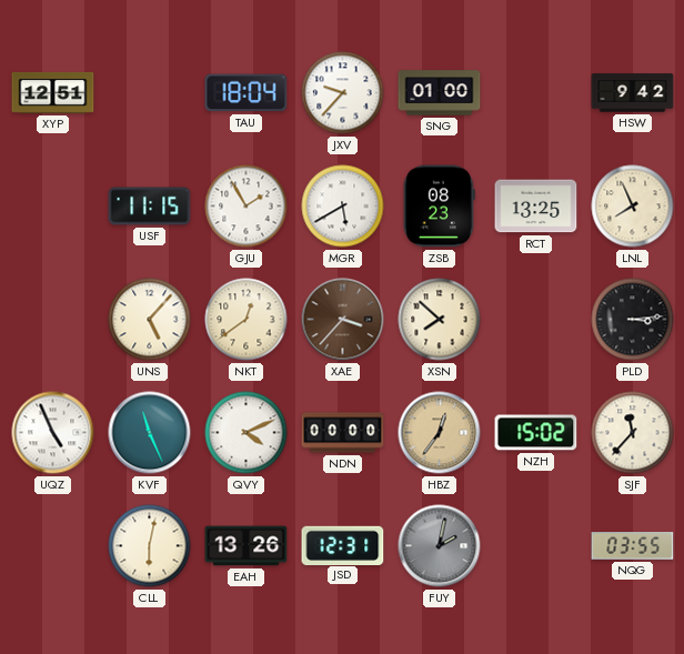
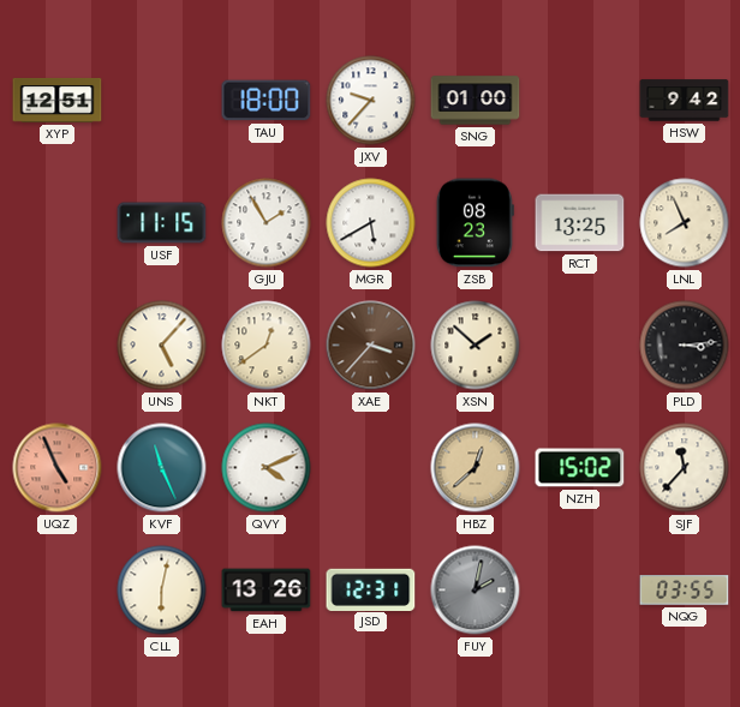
TAU: 18:04 -> 18:00 (267, 101)
XSN: 7:52 -> 1:52 (476, 346)
UQZ dial: white -> salmon (58, 468)
NDN: 00:00 -> none (343, 433)
HBZ: 12:36 -> 12:38 (476, 468)
